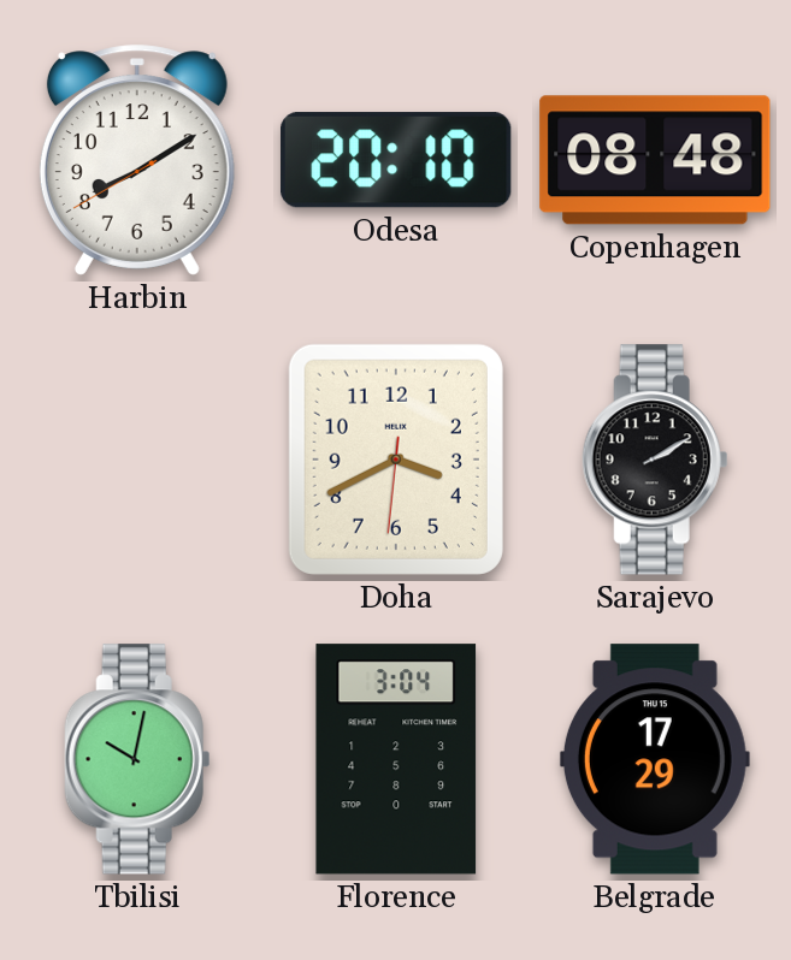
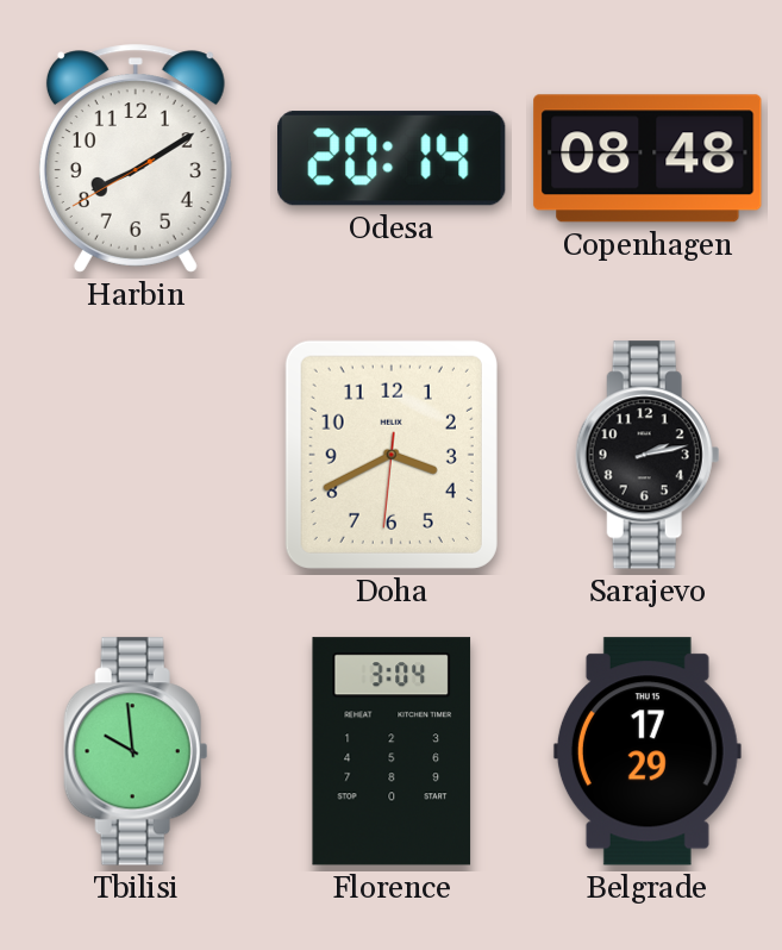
Odesa: 20:10 -> 20:14 (392, 158)
Sarajevo: 2:10 -> 2:13 (648, 455)
Tbilisi: 10:02 -> 9:59 (136, 751)
